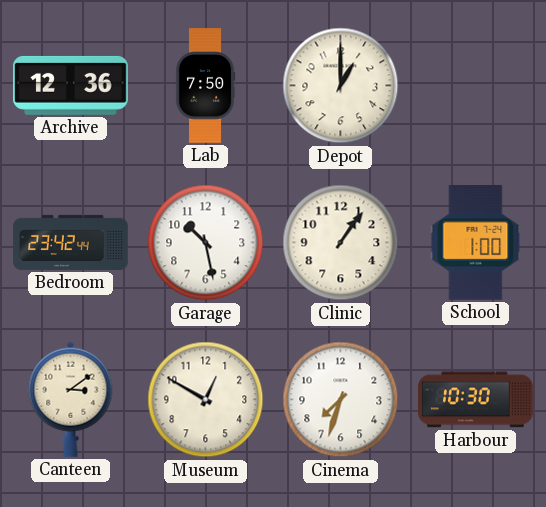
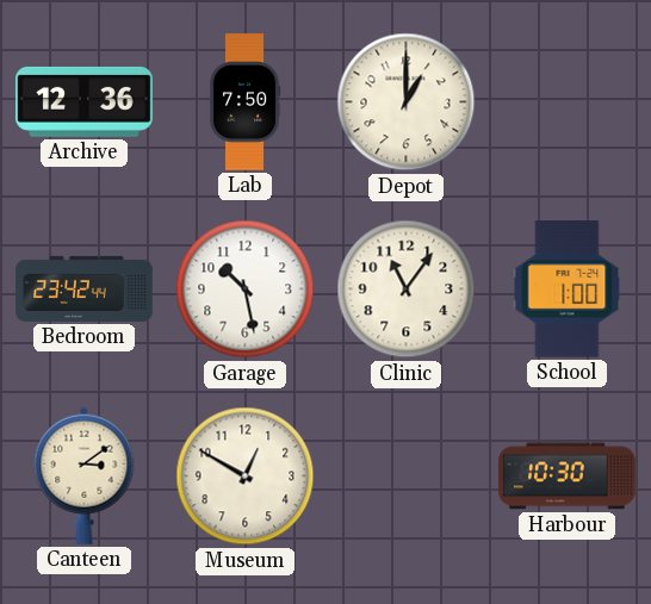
Clinic: 1:06 -> 11:06 (407, 289)
Cinema: 7:33 -> none (341, 400)
